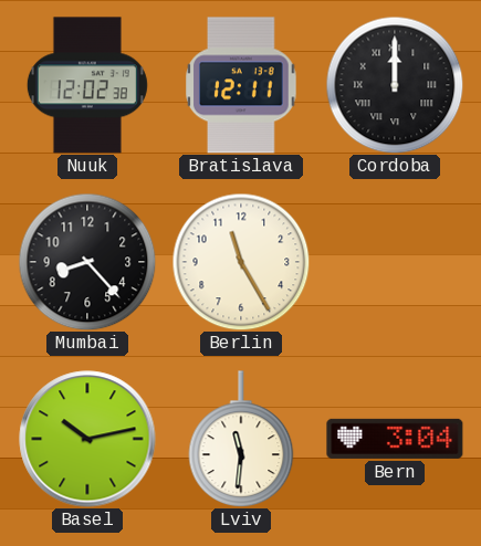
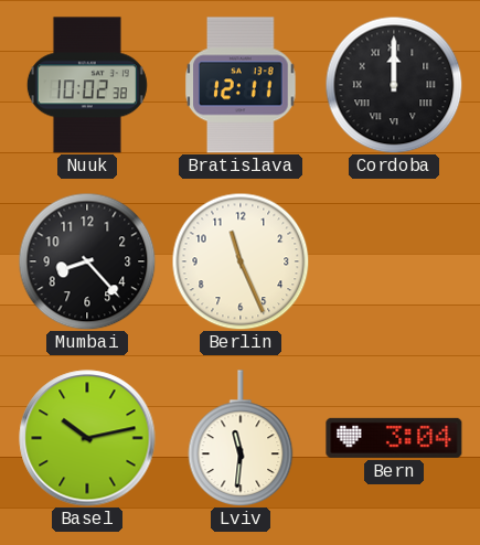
Nuuk: 12:02 -> 10:02 (87, 85)
Berlin: 11:25 -> 11:26 (241, 261)
